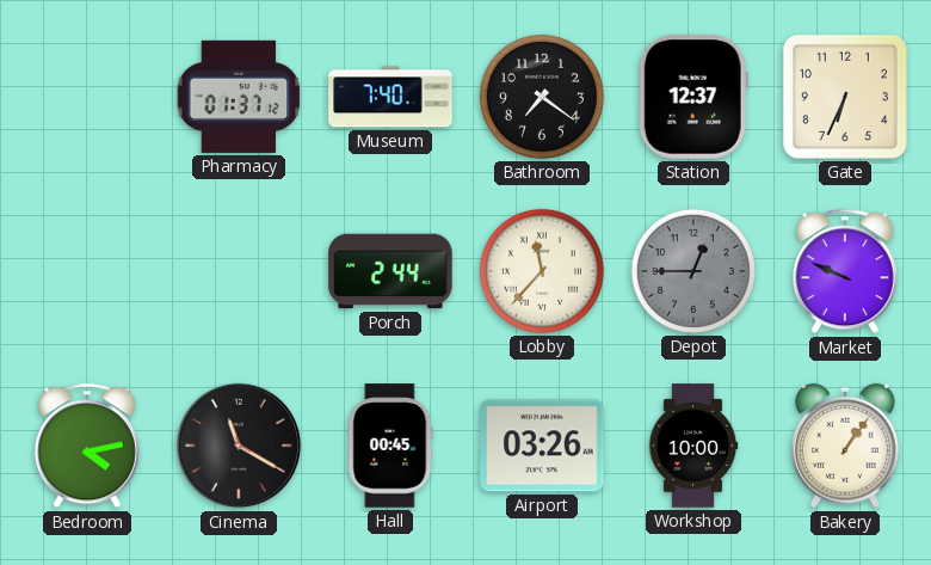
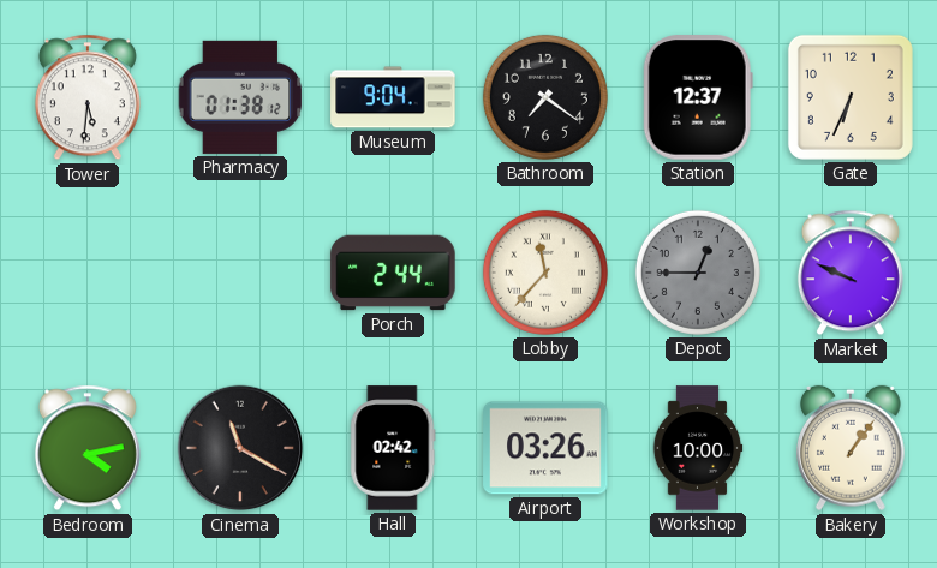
Tower: none -> 5:31 (88, 97)
Pharmacy: 01:37 -> 01:38 (240, 97)
Museum: 7:40 -> 9:04 (393, 97)
Hall: 00:45 -> 02:42 (393, 448)
